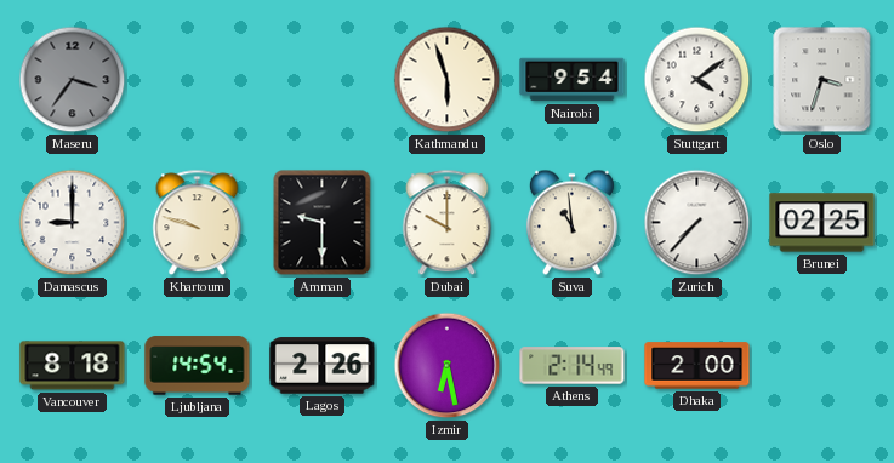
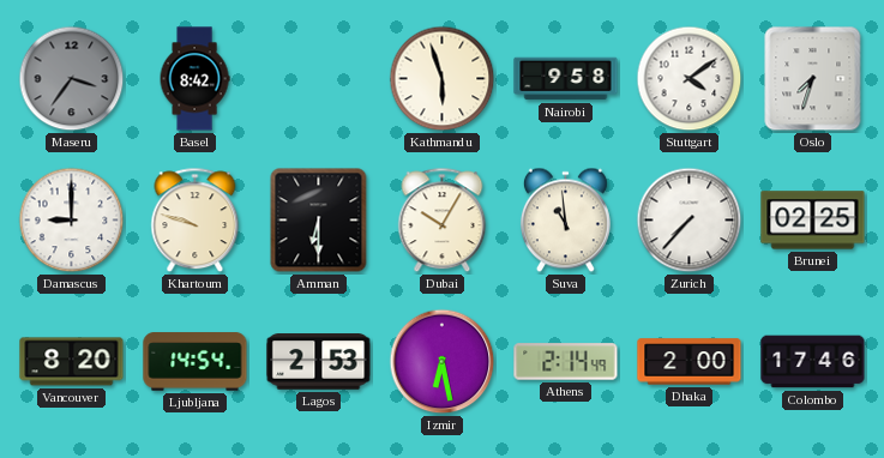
Basel: none -> 8:42 (194, 79)
Nairobi: 9:54 -> 9:58 (566, 79)
Oslo: 3:33 -> 7:33 (813, 79)
Amman: 9:30 -> 6:30 (319, 221)
Dubai: 10:00 -> 10:05 (443, 221)
Vancouver: 8:18 -> 8:20 (72, 362)
Lagos: 2:26 -> 2:53 (319, 362)
Colombo: none -> 17:46 (813, 362)
